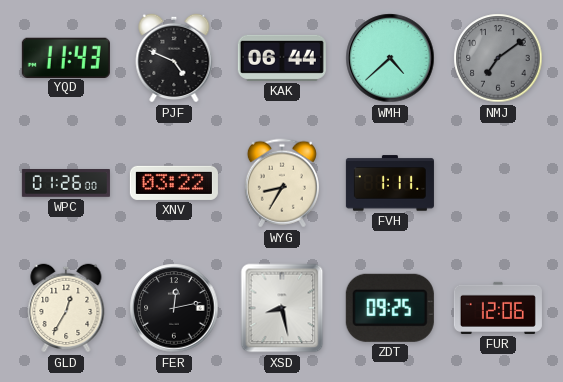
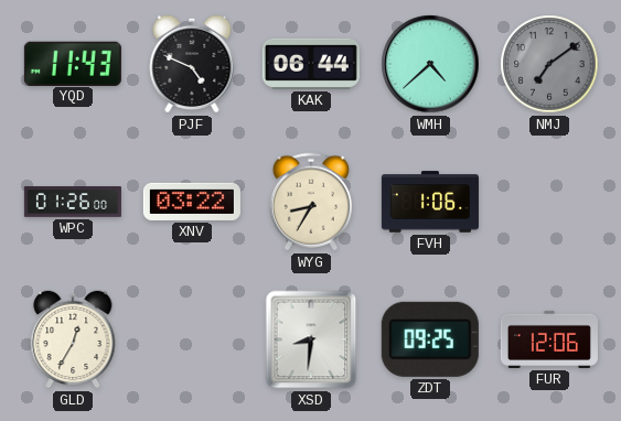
FVH: 1:11 -> 1:06 (430, 202)
FER: 12:13 -> none (174, 308)
XSD: 8:28 -> 8:31 (311, 339)
